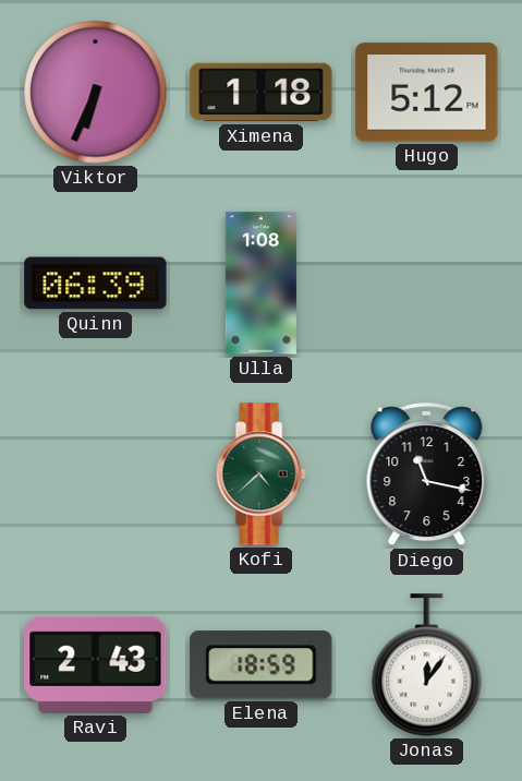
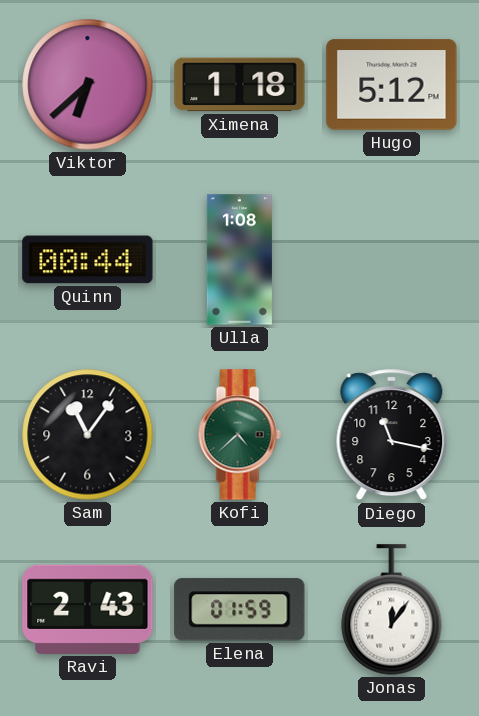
Viktor: 6:34 -> 6:38 (88, 85)
Quinn: 06:39 -> 00:44 (88, 260)
Sam: none -> 11:06 (88, 435)
Elena: 18:59 -> 01:59 (240, 610)
